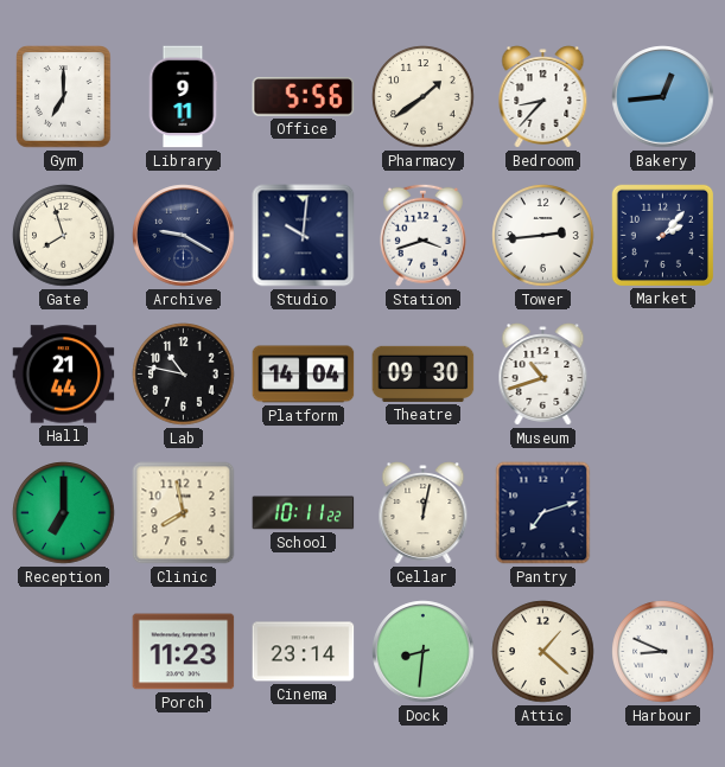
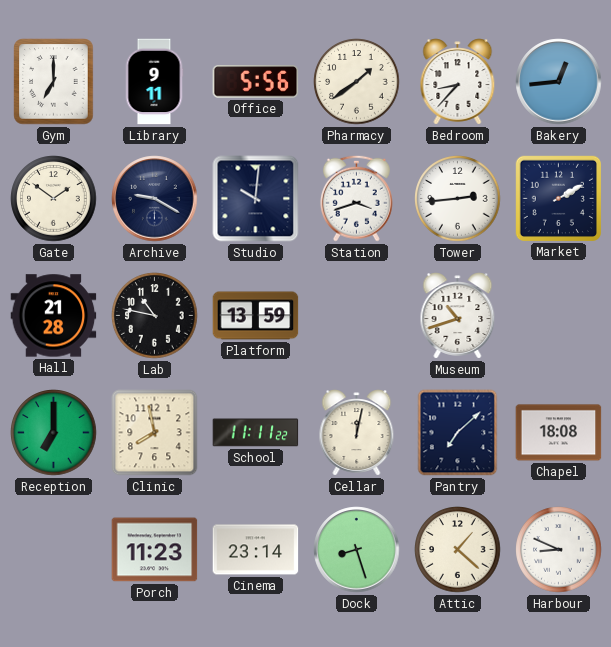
Gate: 7:57 -> 1:51 (54, 199)
Market: 2:07 -> 2:10 (558, 198)
Hall: 21:44 -> 21:28 (54, 316)
Platform: 14:04 -> 13:59 (256, 316)
Theatre: 09:30 -> none (424, 373)
School: 10:11 -> 11:11 (256, 433)
Pantry: 7:12 -> 7:08 (458, 433)
Chapel: none -> 18:08 (559, 433)
Dock: 8:31 -> 8:27 (357, 550)
